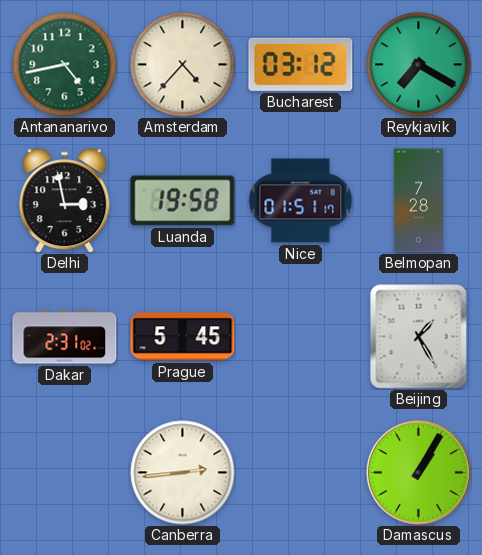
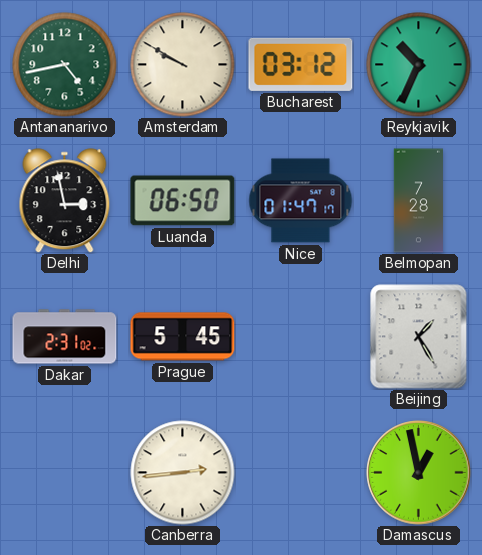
Amsterdam: 4:37 -> 9:50 (183, 65)
Reykjavik: 7:20 -> 10:34 (419, 65)
Luanda: 19:58 -> 06:50 (183, 201)
Nice: 01:51 -> 01:47 (301, 201)
Damascus: 1:05 -> 12:58 (419, 473)
